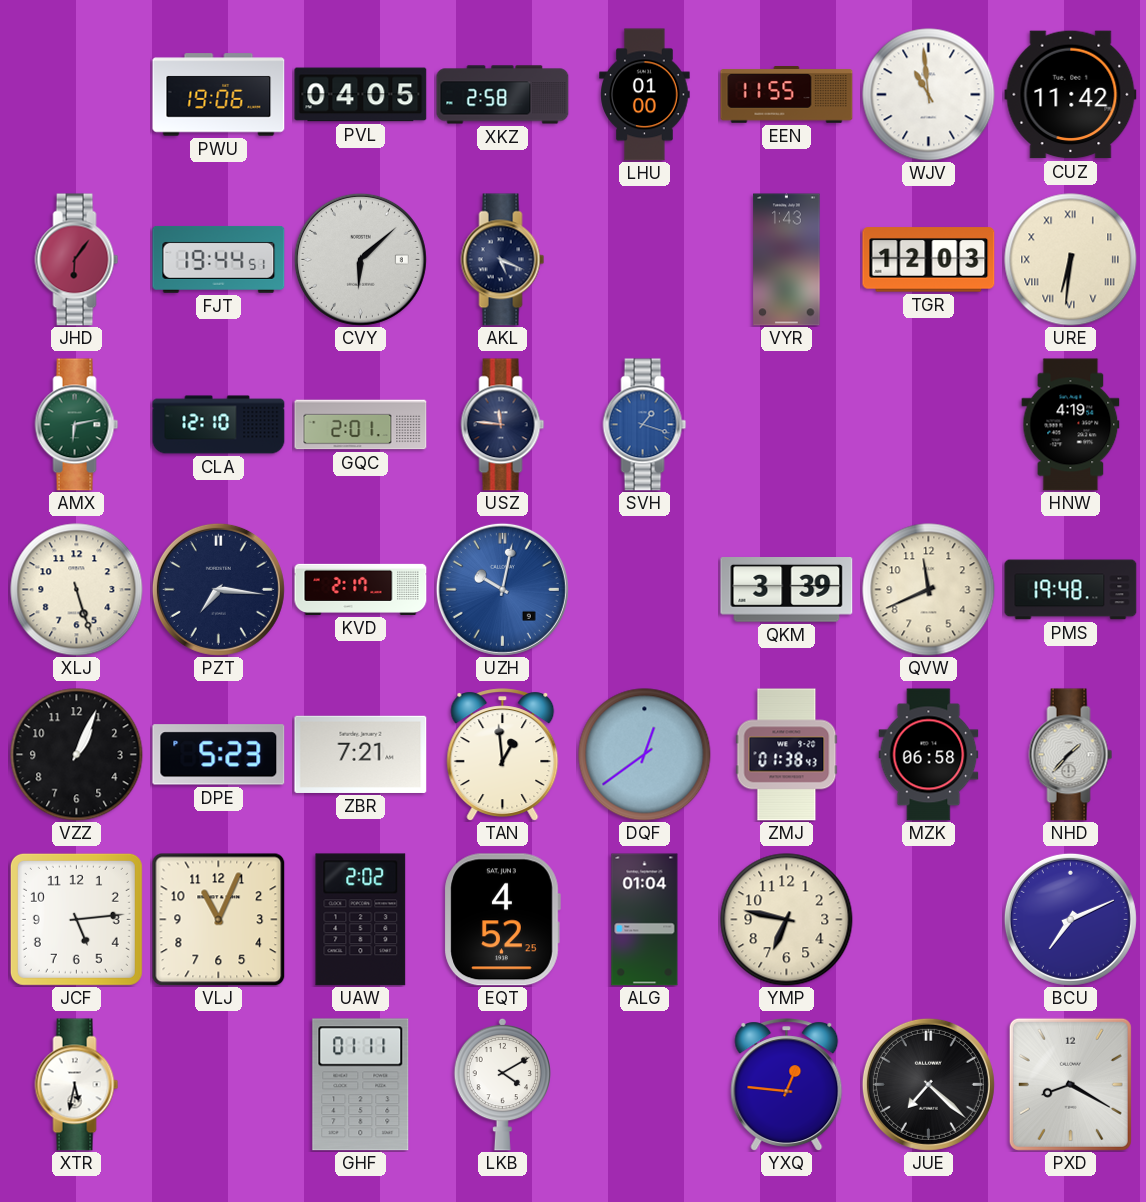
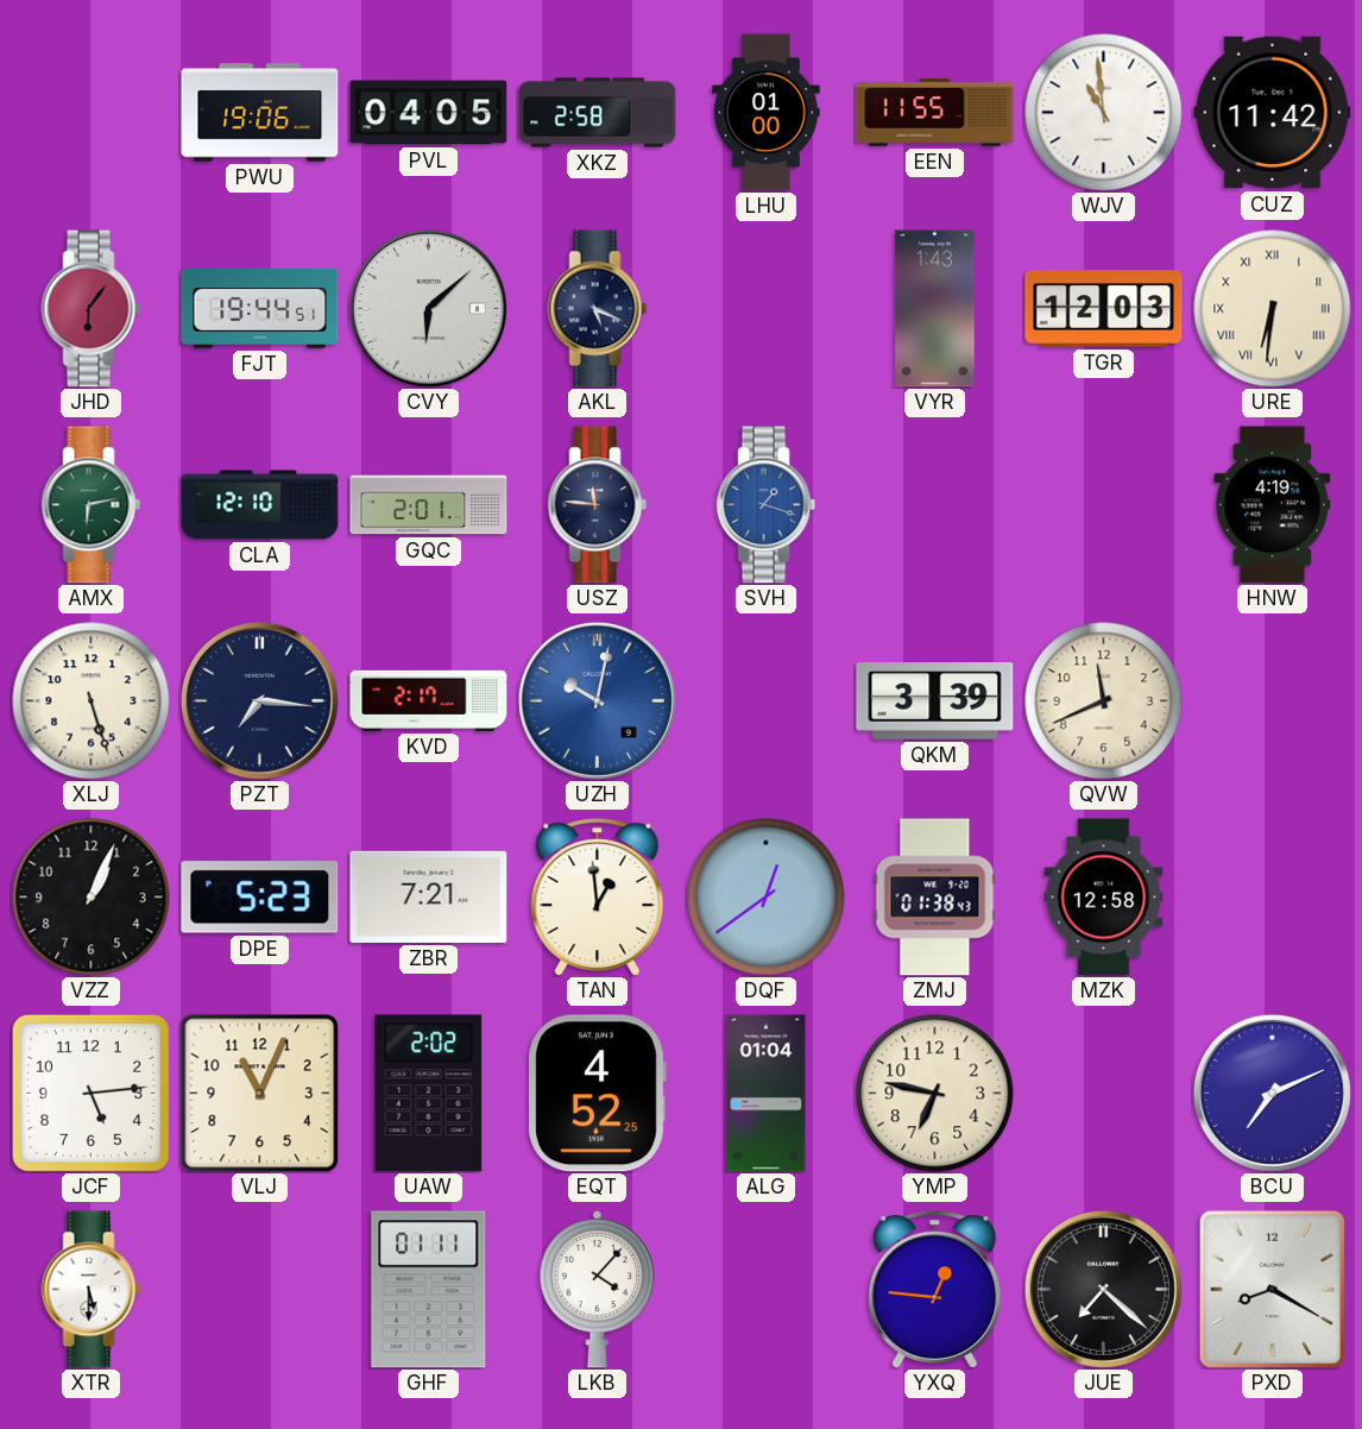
PMS: 19:48 -> none (1071, 590)
MZK: 06:58 -> 12:58 (1104, 898)
NHD: 1:37 -> none (1071, 755)
XTR: 5:32 -> 5:30 (92, 1290)
LKB: 4:10 -> 4:07 (597, 1289)
